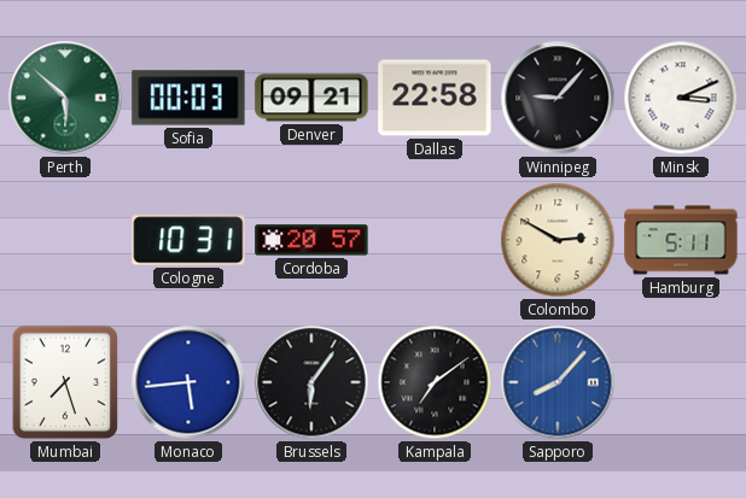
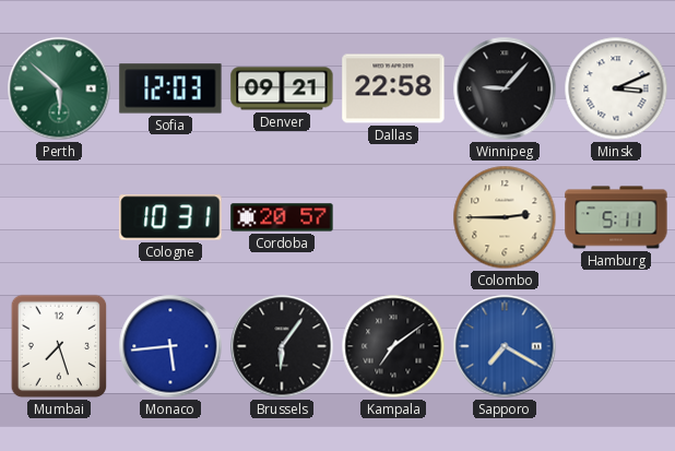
Sofia: 00:03 -> 12:03 (170, 88)
Colombo: 2:50 -> 2:45 (505, 217)
Sapporo: 8:07 -> 7:20 (505, 346)
